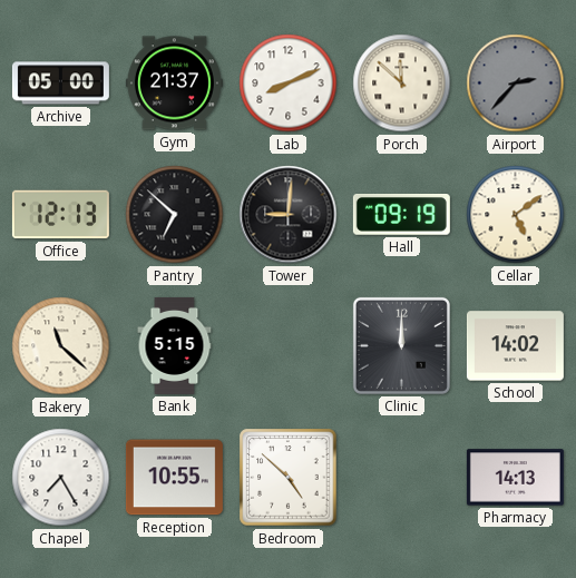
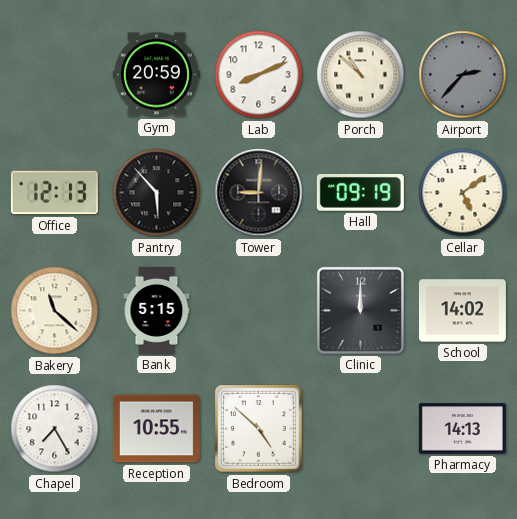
Archive: 05:00 -> none (60, 84)
Gym: 21:37 -> 20:59 (156, 75)
Porch: 11:52 -> 10:52 (361, 75)
Pantry: 6:52 -> 5:53 (157, 193)
